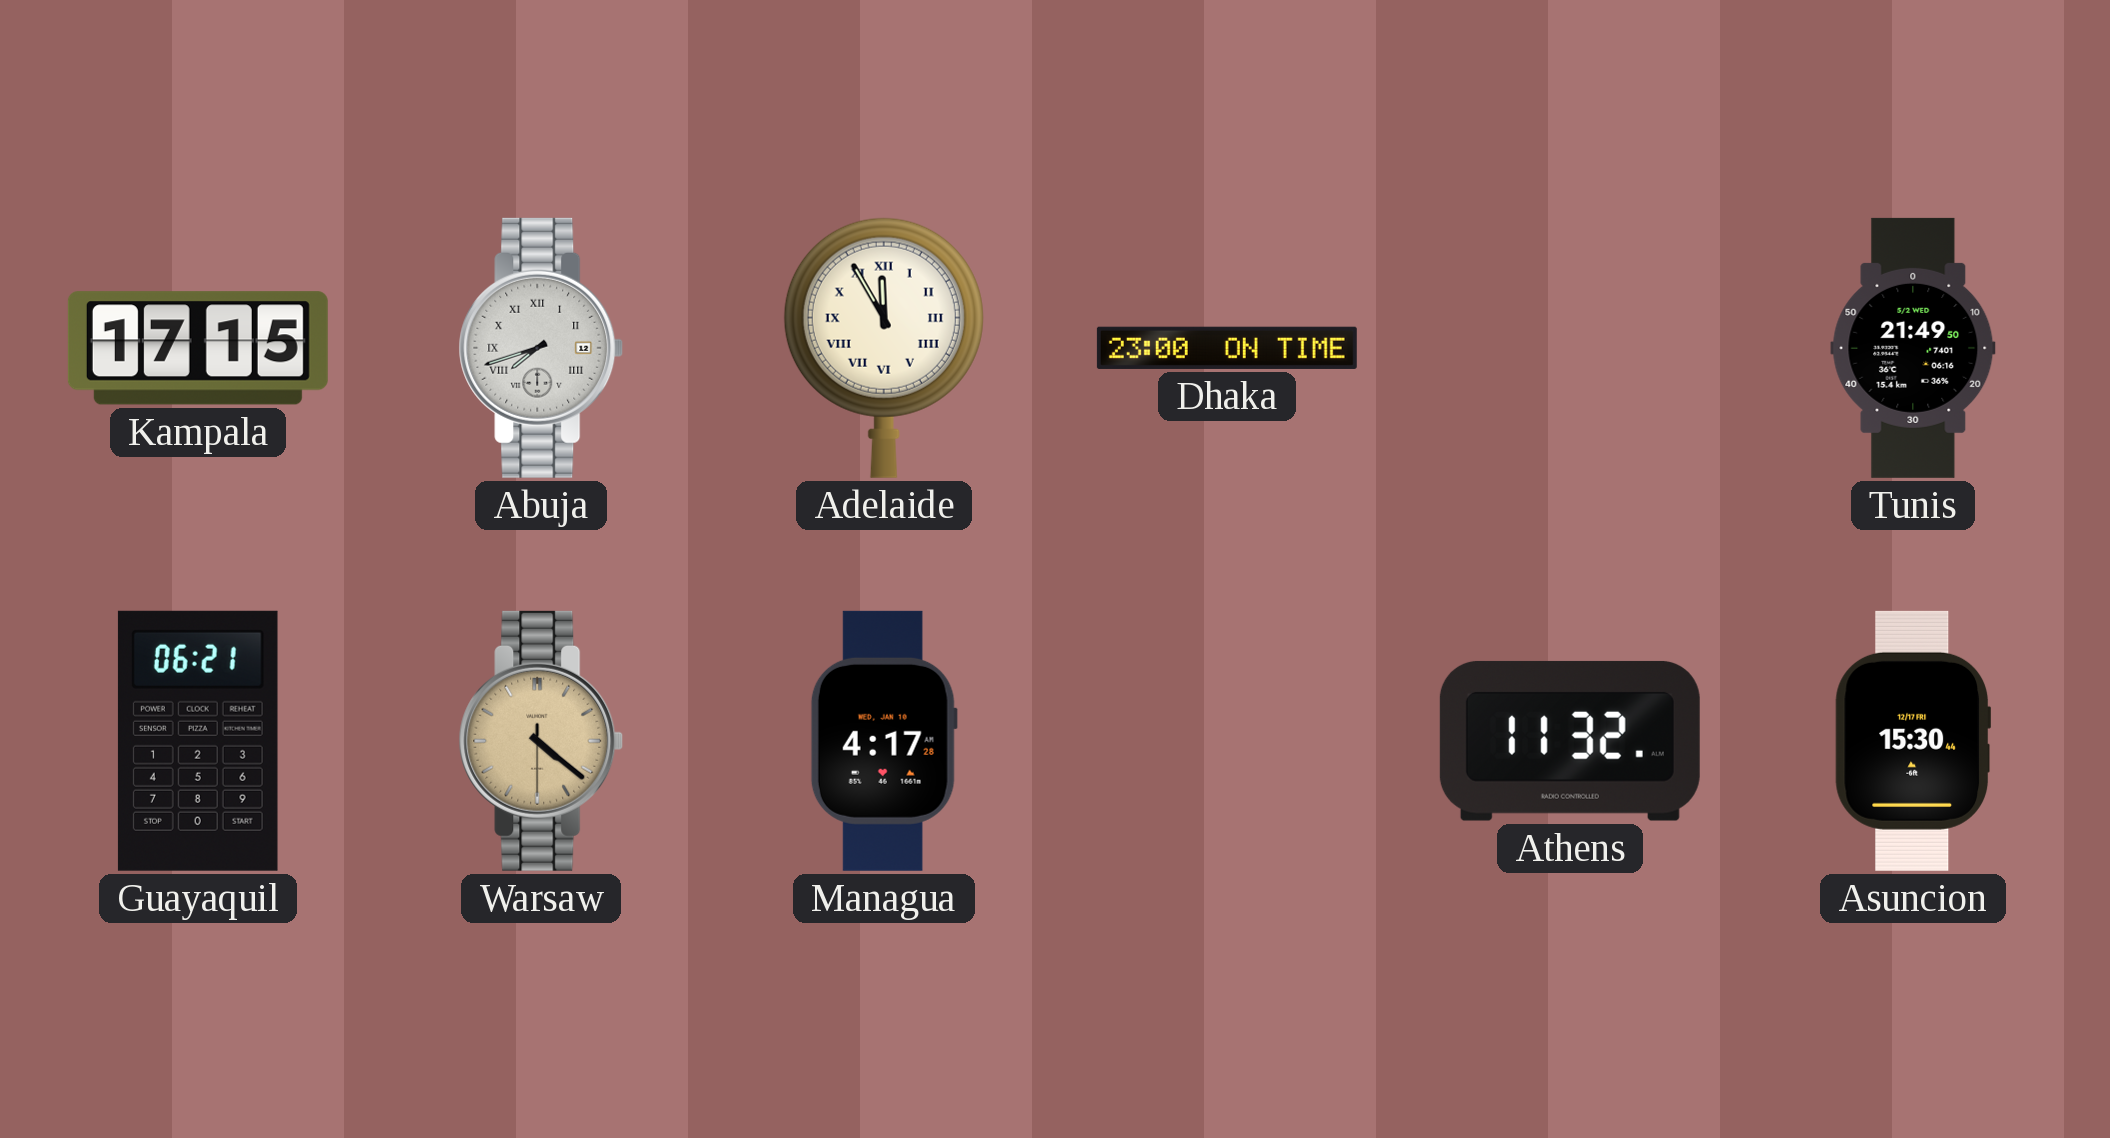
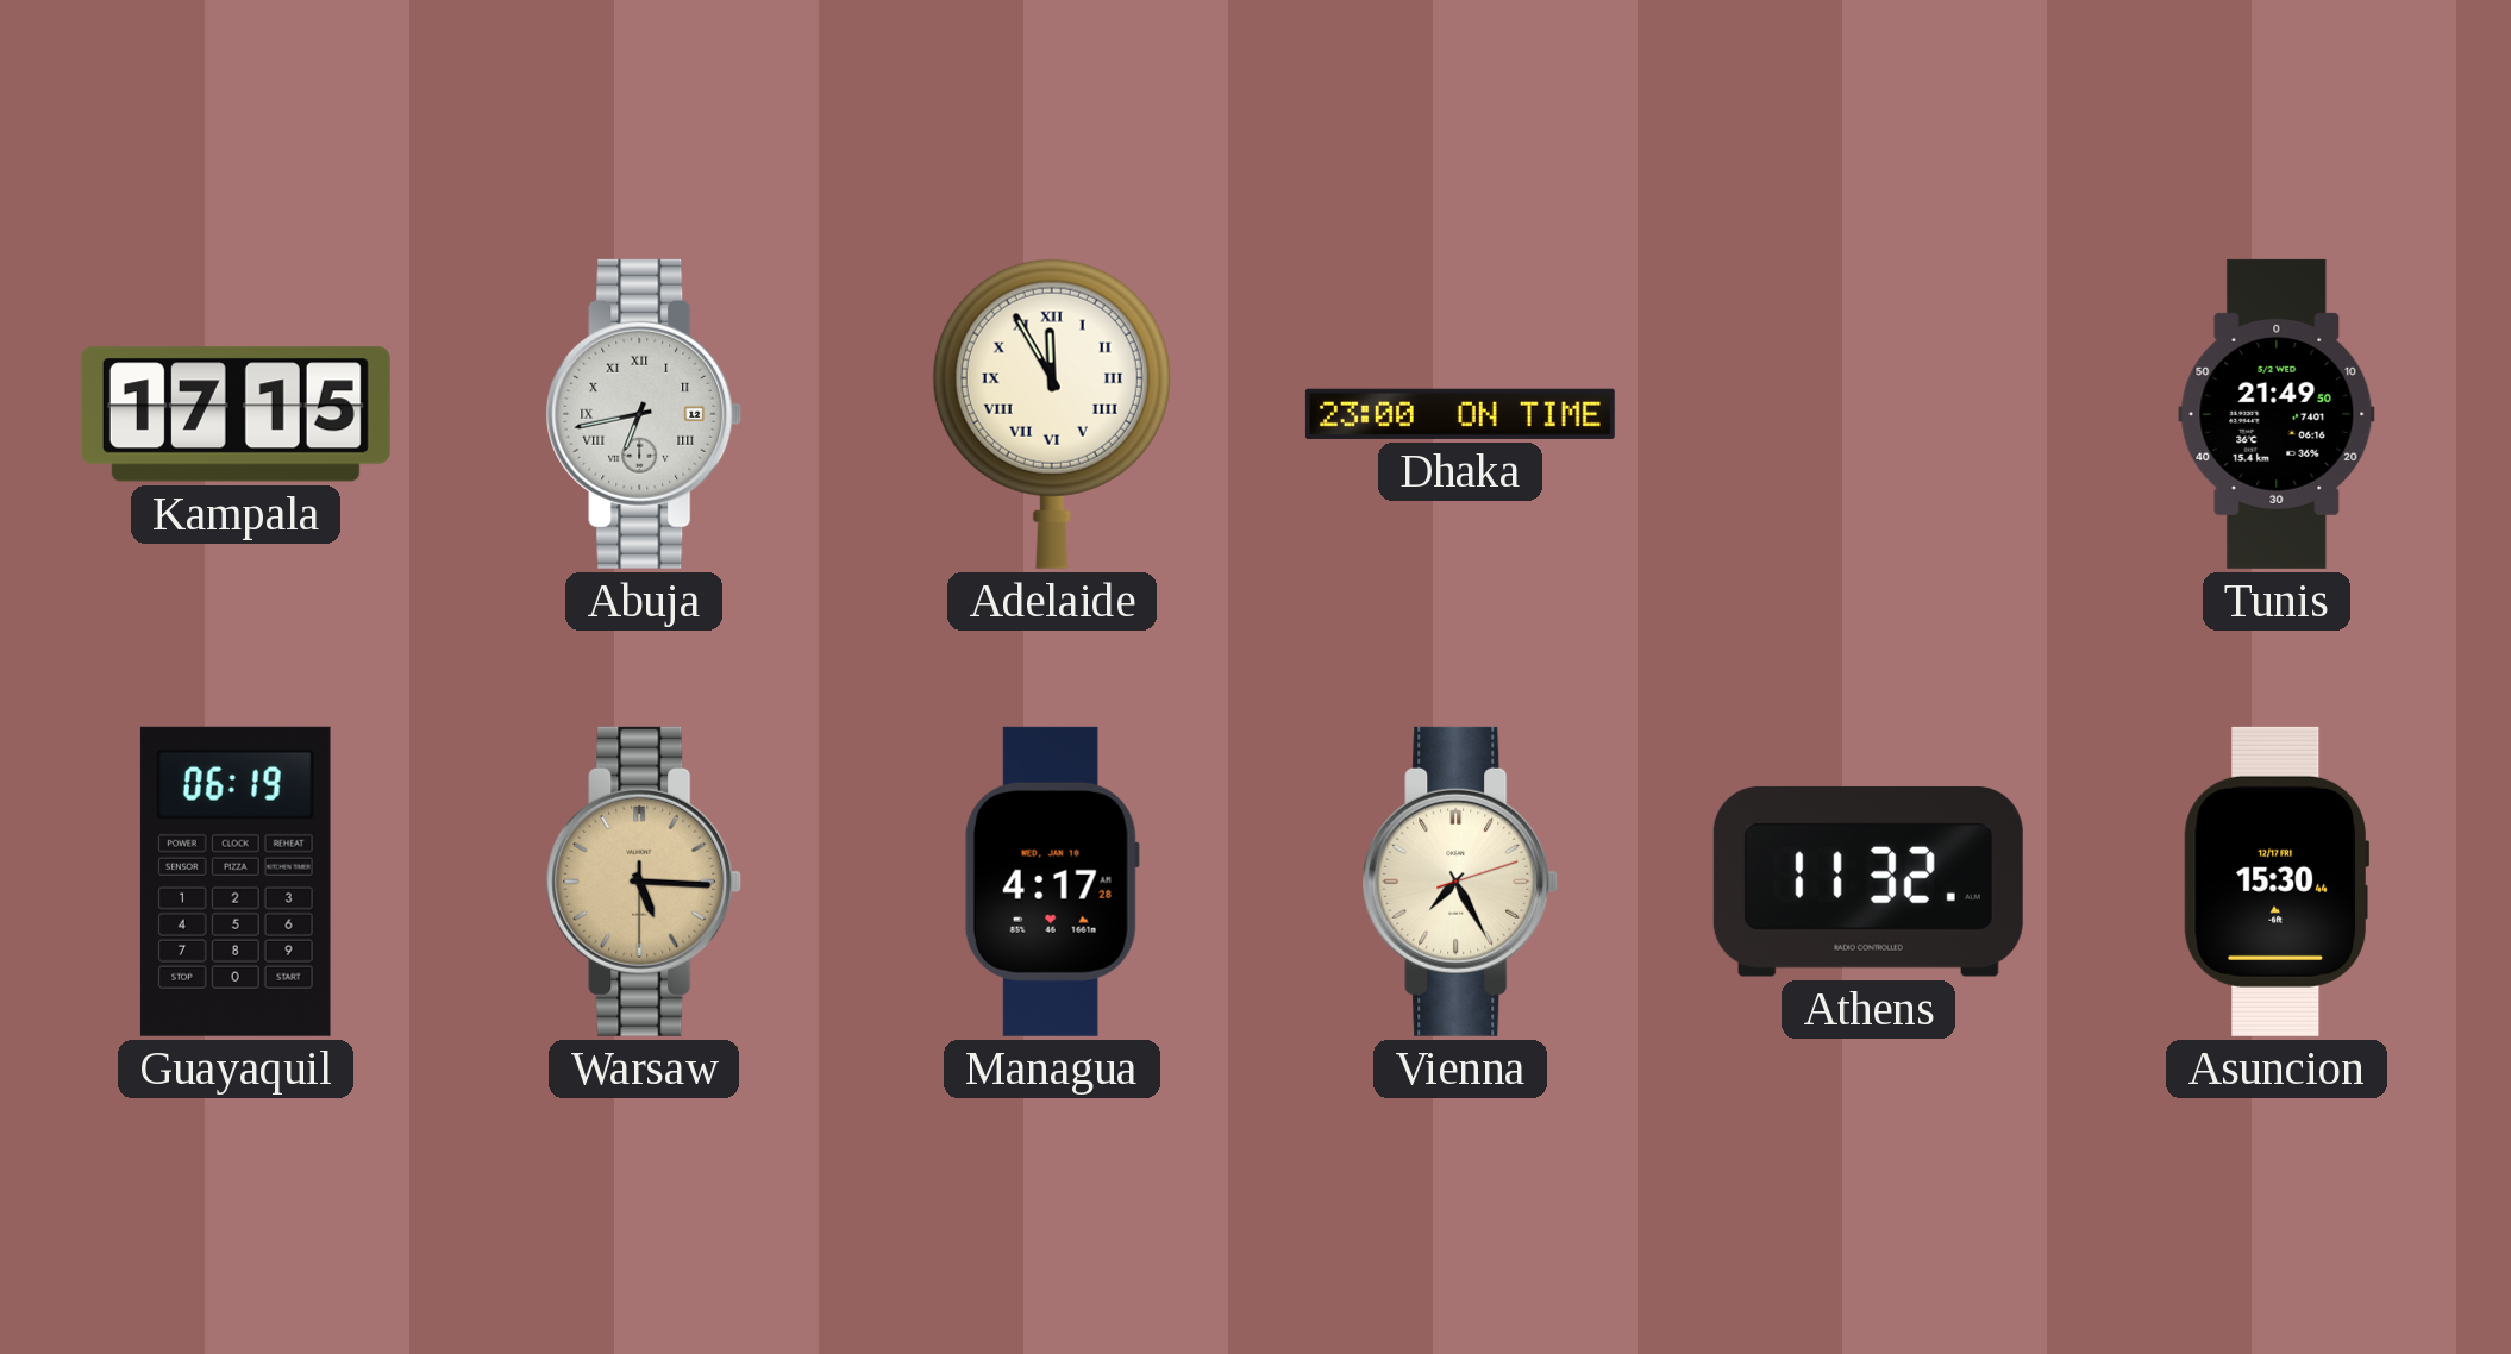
Abuja: 7:42 -> 6:43 (644, 414)
Guayaquil: 06:21 -> 06:19 (236, 882)
Warsaw: 4:21 -> 5:15 (644, 882)
Vienna: none -> 7:25 (1460, 882)
